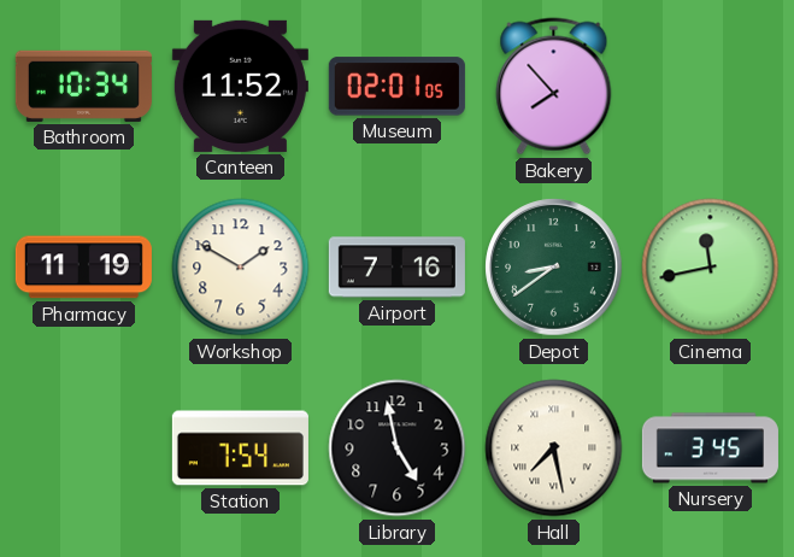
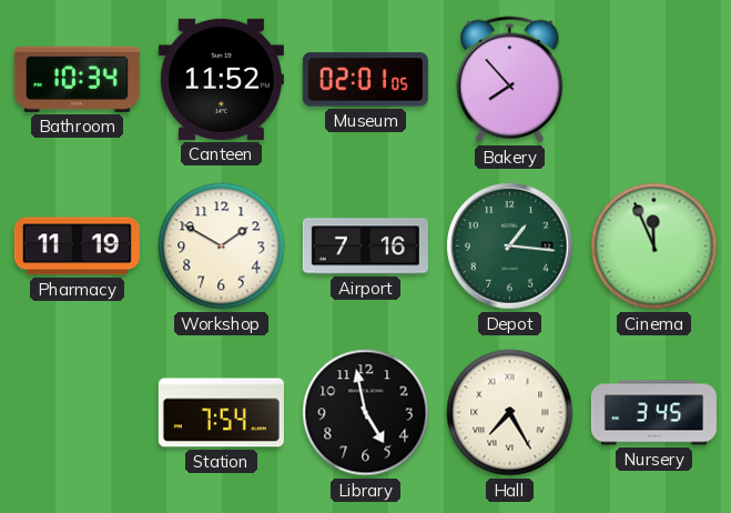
Depot: 8:39 -> 1:16 (510, 247)
Cinema: 11:43 -> 11:56 (654, 247)
Hall: 7:28 -> 7:25 (510, 413)
